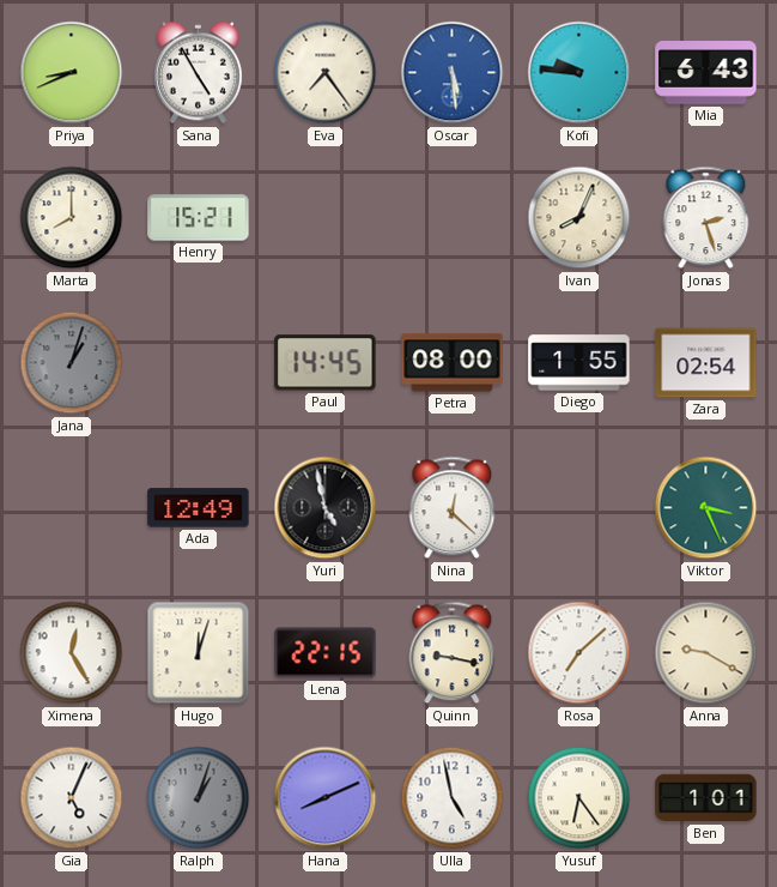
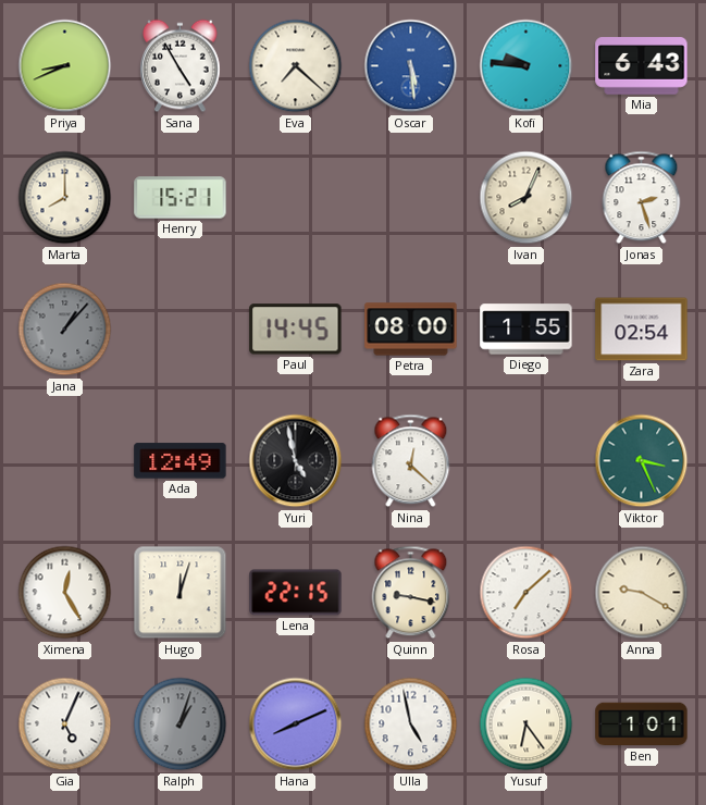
Eva: 7:24 -> 7:22 (296, 66)
Jana: 1:03 -> 1:07 (65, 330)
